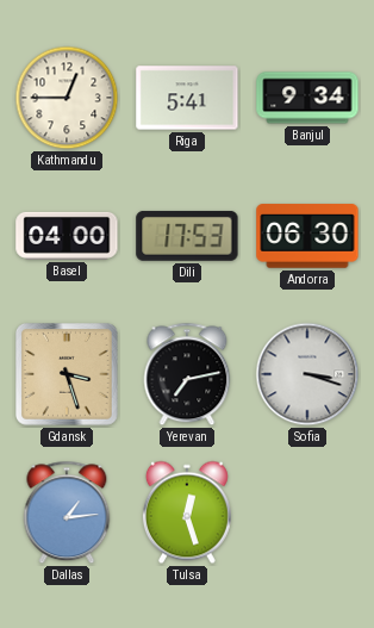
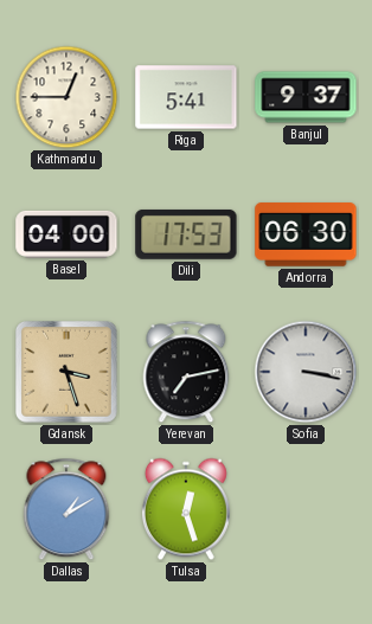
Banjul: 9:34 -> 9:37 (306, 97)
Sofia: 3:18 -> 3:17 (306, 372)
Dallas: 1:14 -> 1:10 (66, 509)
